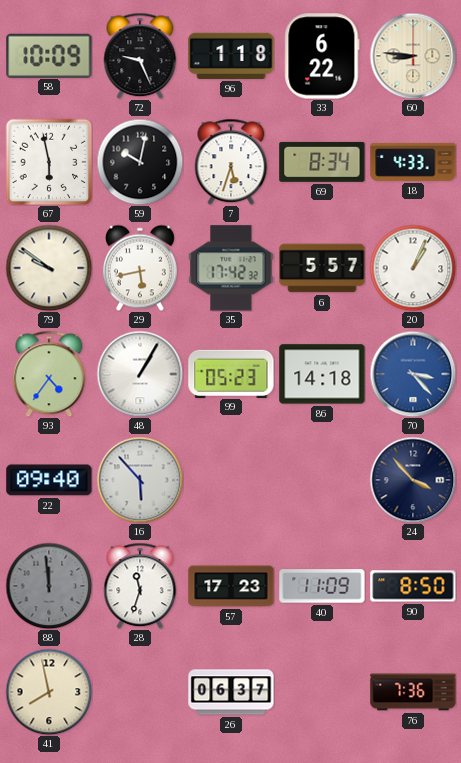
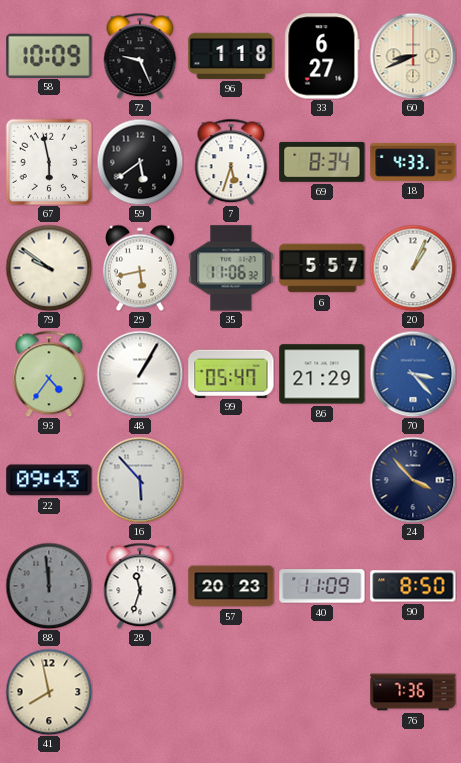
33: 6:22 -> 6:27 (322, 56)
60: 8:46 -> 8:41 (413, 56)
59: 10:02 -> 5:39 (140, 162)
35: 17:42 -> 11:06 (231, 268)
99: 05:23 -> 05:47 (231, 373)
86: 14:18 -> 21:29 (322, 374)
22: 09:40 -> 09:43 (49, 480)
57: 17:23 -> 20:23 (231, 586)
26: 06:37 -> none (231, 692)
